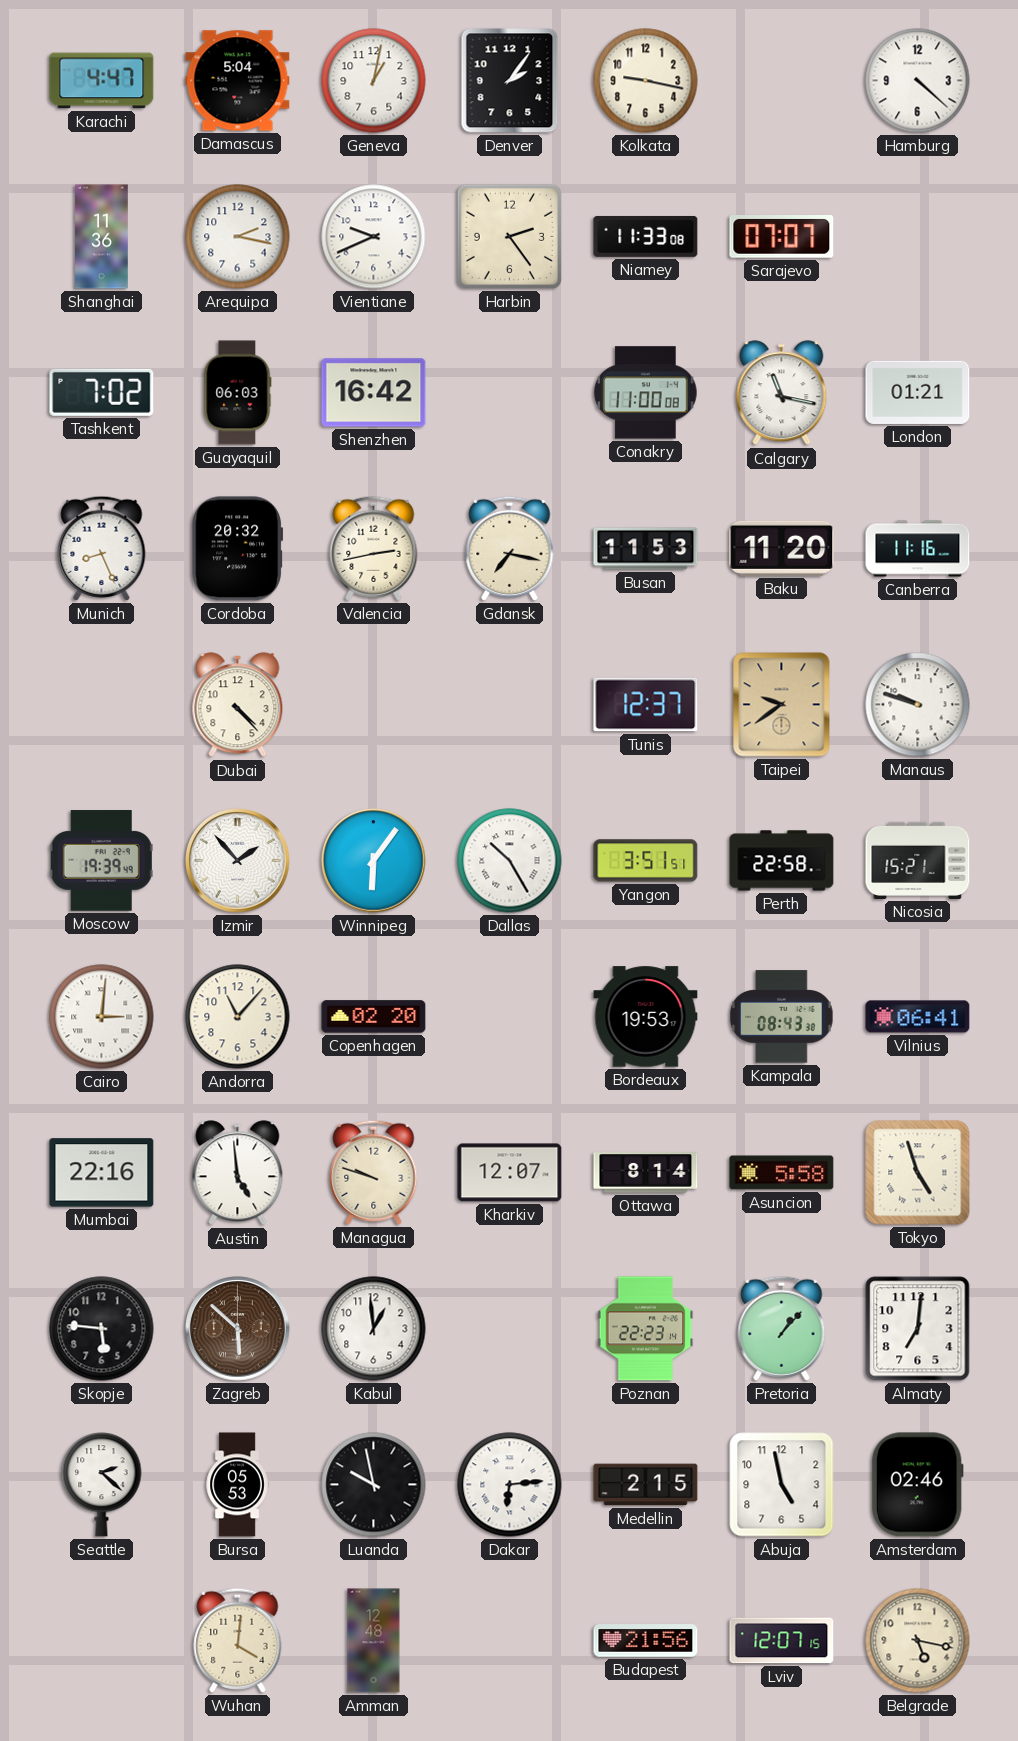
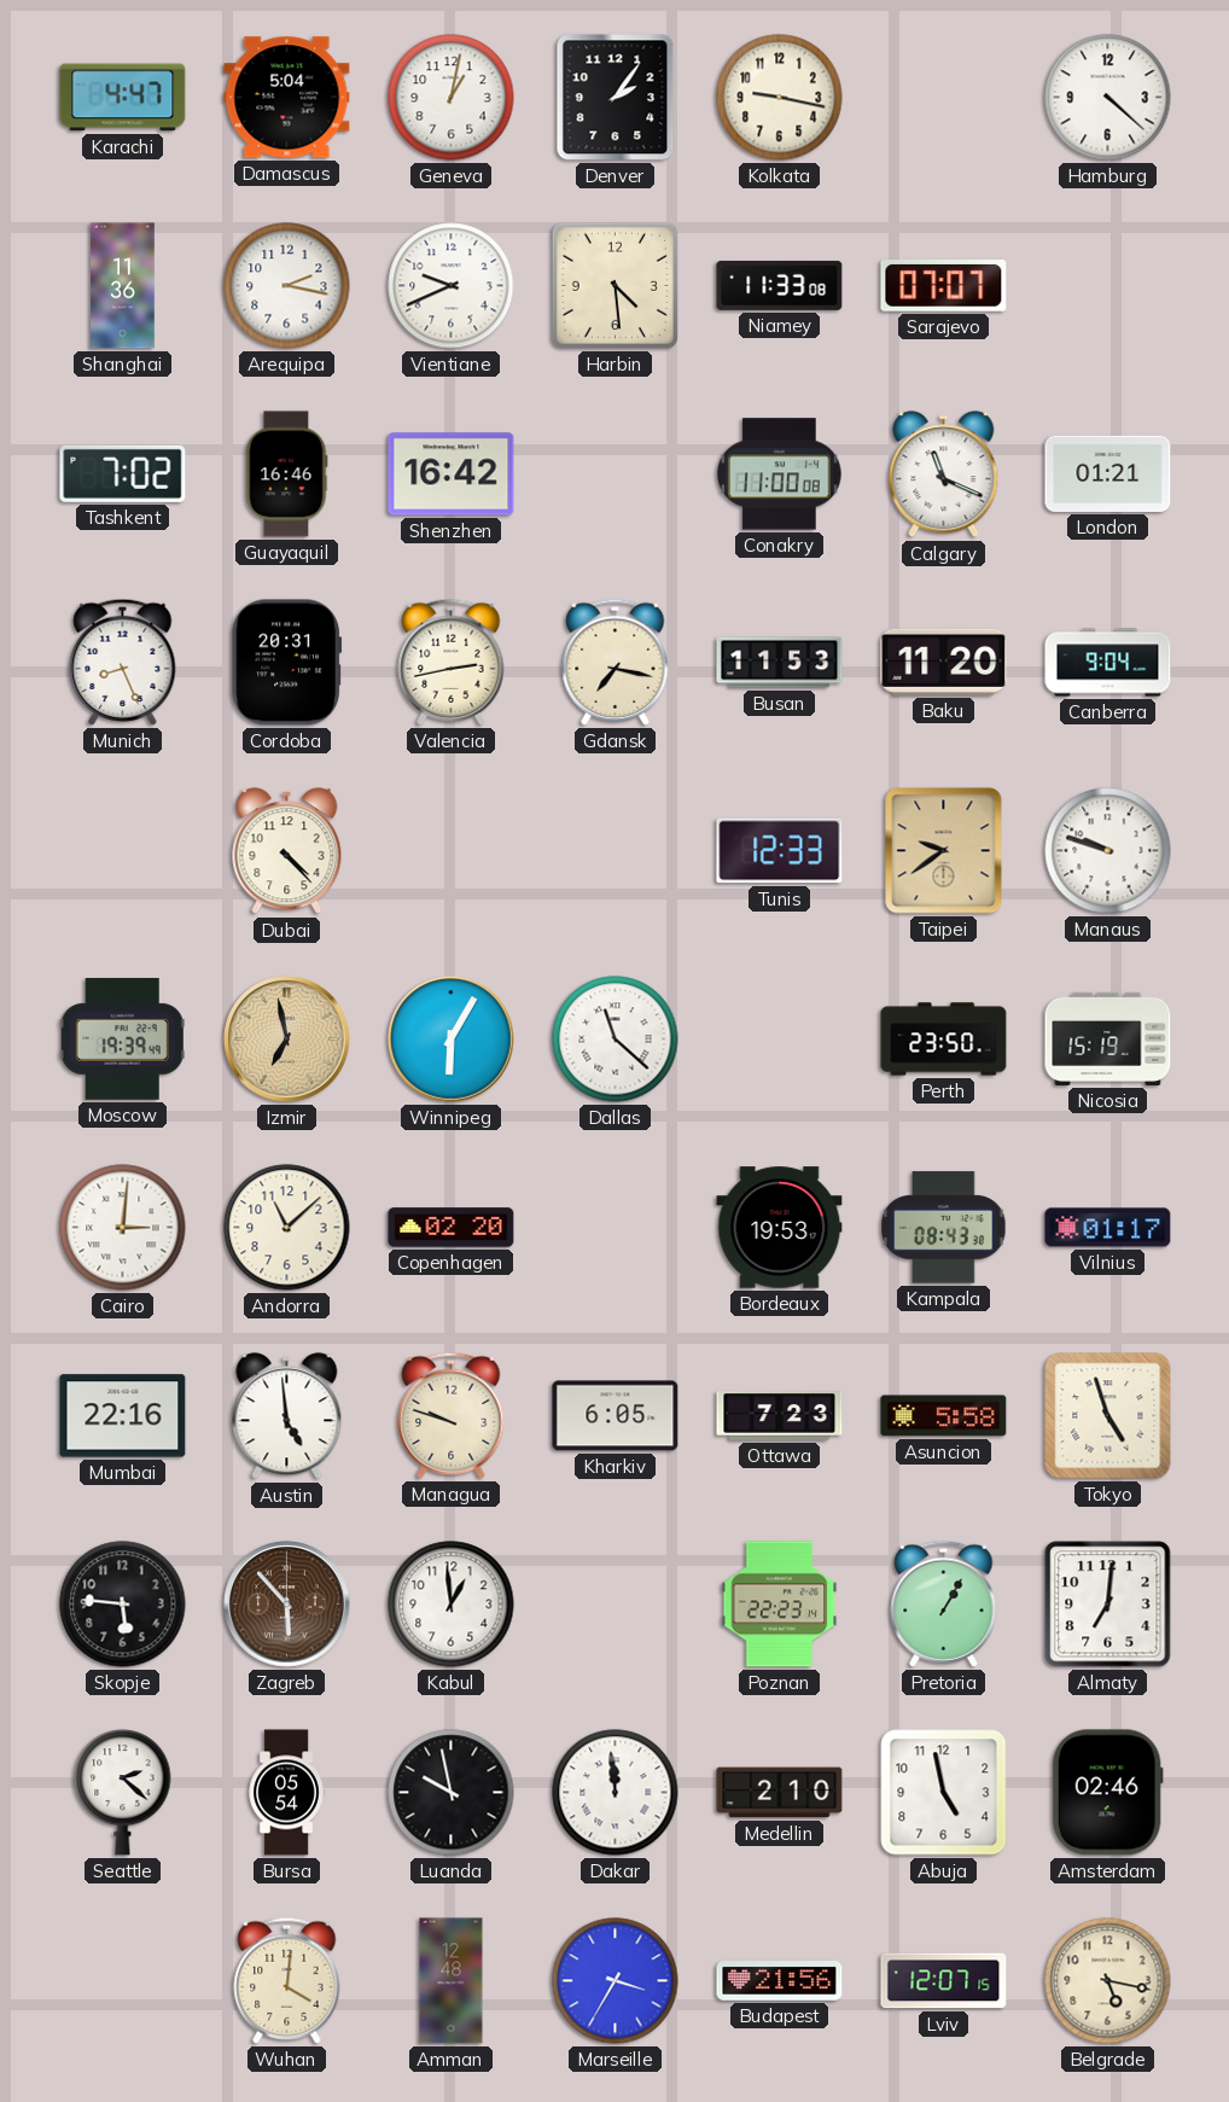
Harbin: 2:24 -> 4:29 (614, 285)
Guayaquil: 06:03 -> 16:46 (287, 474)
Calgary: 11:17 -> 11:19 (944, 474)
Cordoba: 20:32 -> 20:31 (287, 663)
Canberra: 11:16 -> 9:04 (1108, 663)
Tunis: 12:37 -> 12:33 (780, 851)
Izmir: 1:53 -> 6:58 (287, 1040)
Izmir dial: white -> champagne (287, 1040)
Winnipeg: 6:06 -> 6:05 (452, 1040)
Dallas: 10:25 -> 11:22 (616, 1040)
Yangon: 3:51 -> none (646, 861)
Perth: 22:58 -> 23:50 (944, 1040)
Nicosia: 15:21 -> 15:19 (1108, 1038)
Andorra: 11:07 -> 11:08 (287, 1228)
Vilnius: 06:41 -> 01:17 (1108, 1228)
Kharkiv: 12:07 -> 6:05 (616, 1416)
Ottawa: 8:14 -> 7:23 (780, 1416)
Zagreb: 5:52 -> 5:53 (287, 1605)
Pretoria: 1:07 -> 1:05 (944, 1603)
Bursa: 05:53 -> 05:54 (286, 1793)
Dakar: 6:14 -> 11:59 (616, 1793)
Medellin: 2:15 -> 2:10 (780, 1793)
Marseille: none -> 3:35 (616, 1981)
